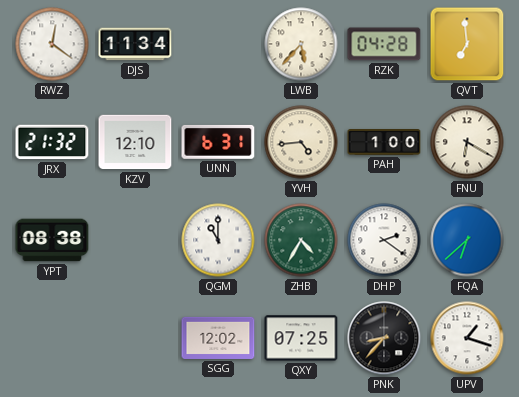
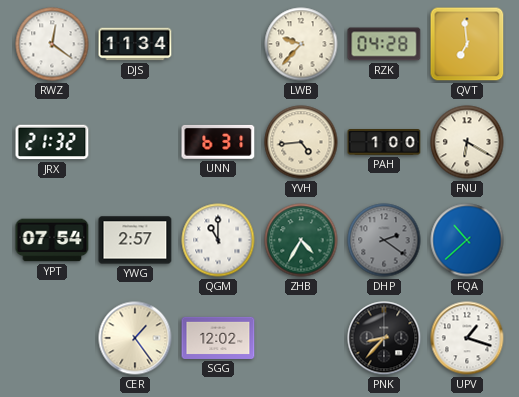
LWB: 5:37 -> 9:37 (301, 44)
KZV: 12:10 -> none (135, 142)
YPT: 08:38 -> 07:54 (52, 240)
YWG: none -> 2:57 (135, 240)
DHP dial: white -> grey (384, 240)
FQA: 6:38 -> 10:38 (467, 240)
CER: none -> 1:24 (135, 338)
QXY: 07:25 -> none (301, 338)
